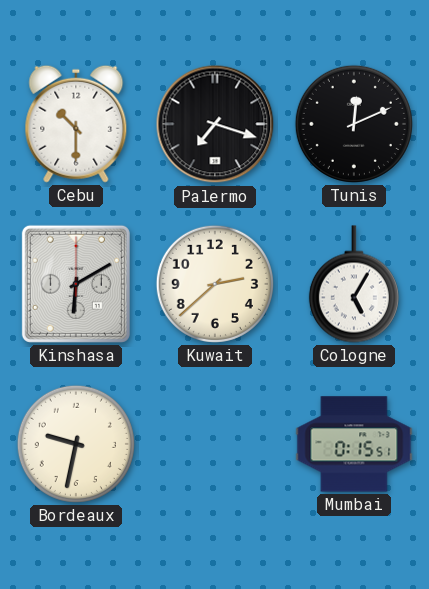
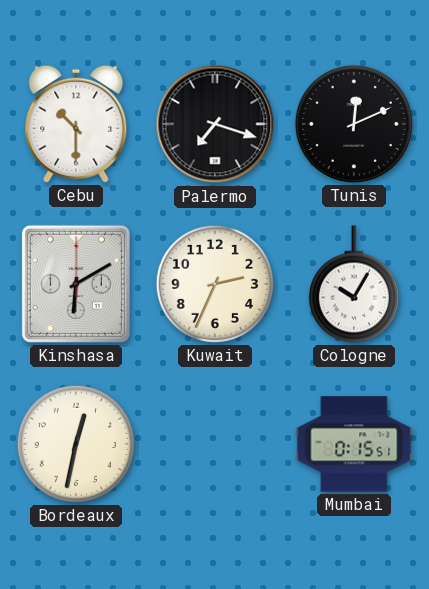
Kuwait: 2:38 -> 2:34 (215, 284)
Cologne: 5:05 -> 10:05 (354, 284)
Bordeaux: 9:32 -> 12:32 (76, 444)
